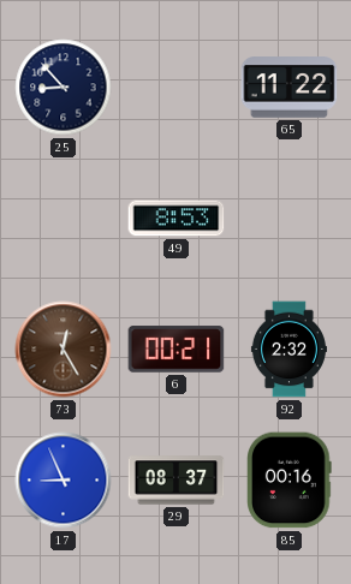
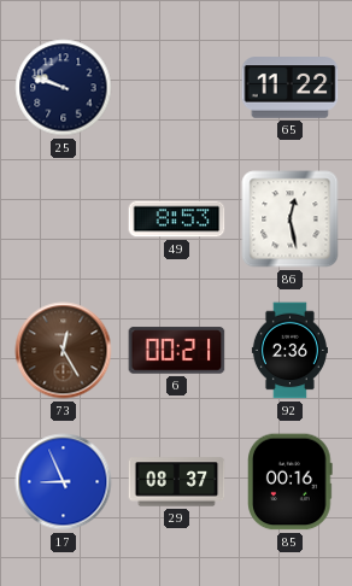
25: 8:53 -> 9:48 (64, 88)
86: none -> 12:28 (291, 219)
92: 2:32 -> 2:36 (289, 351)
